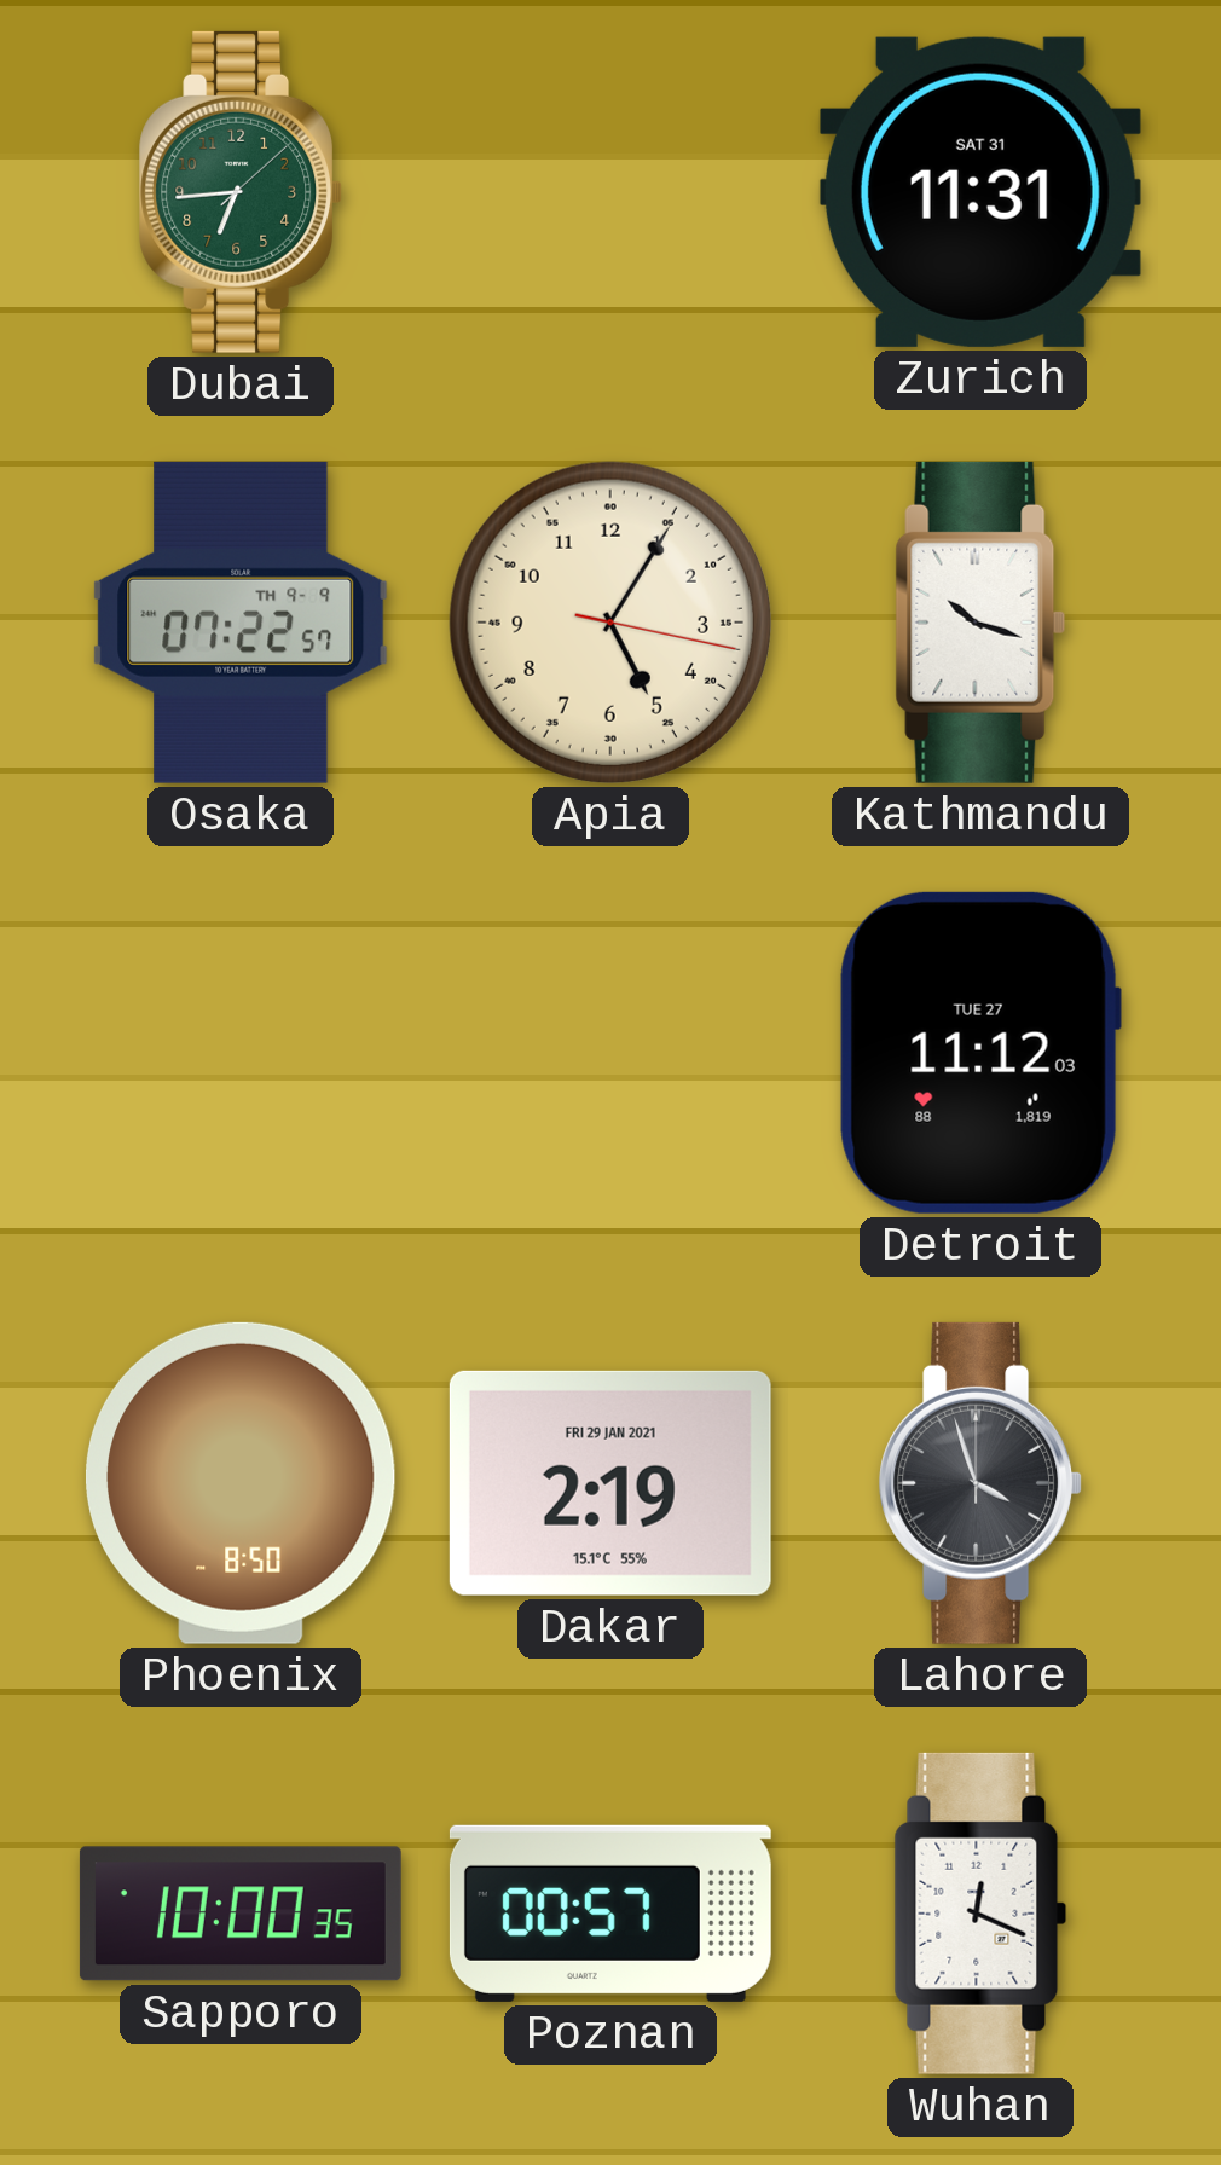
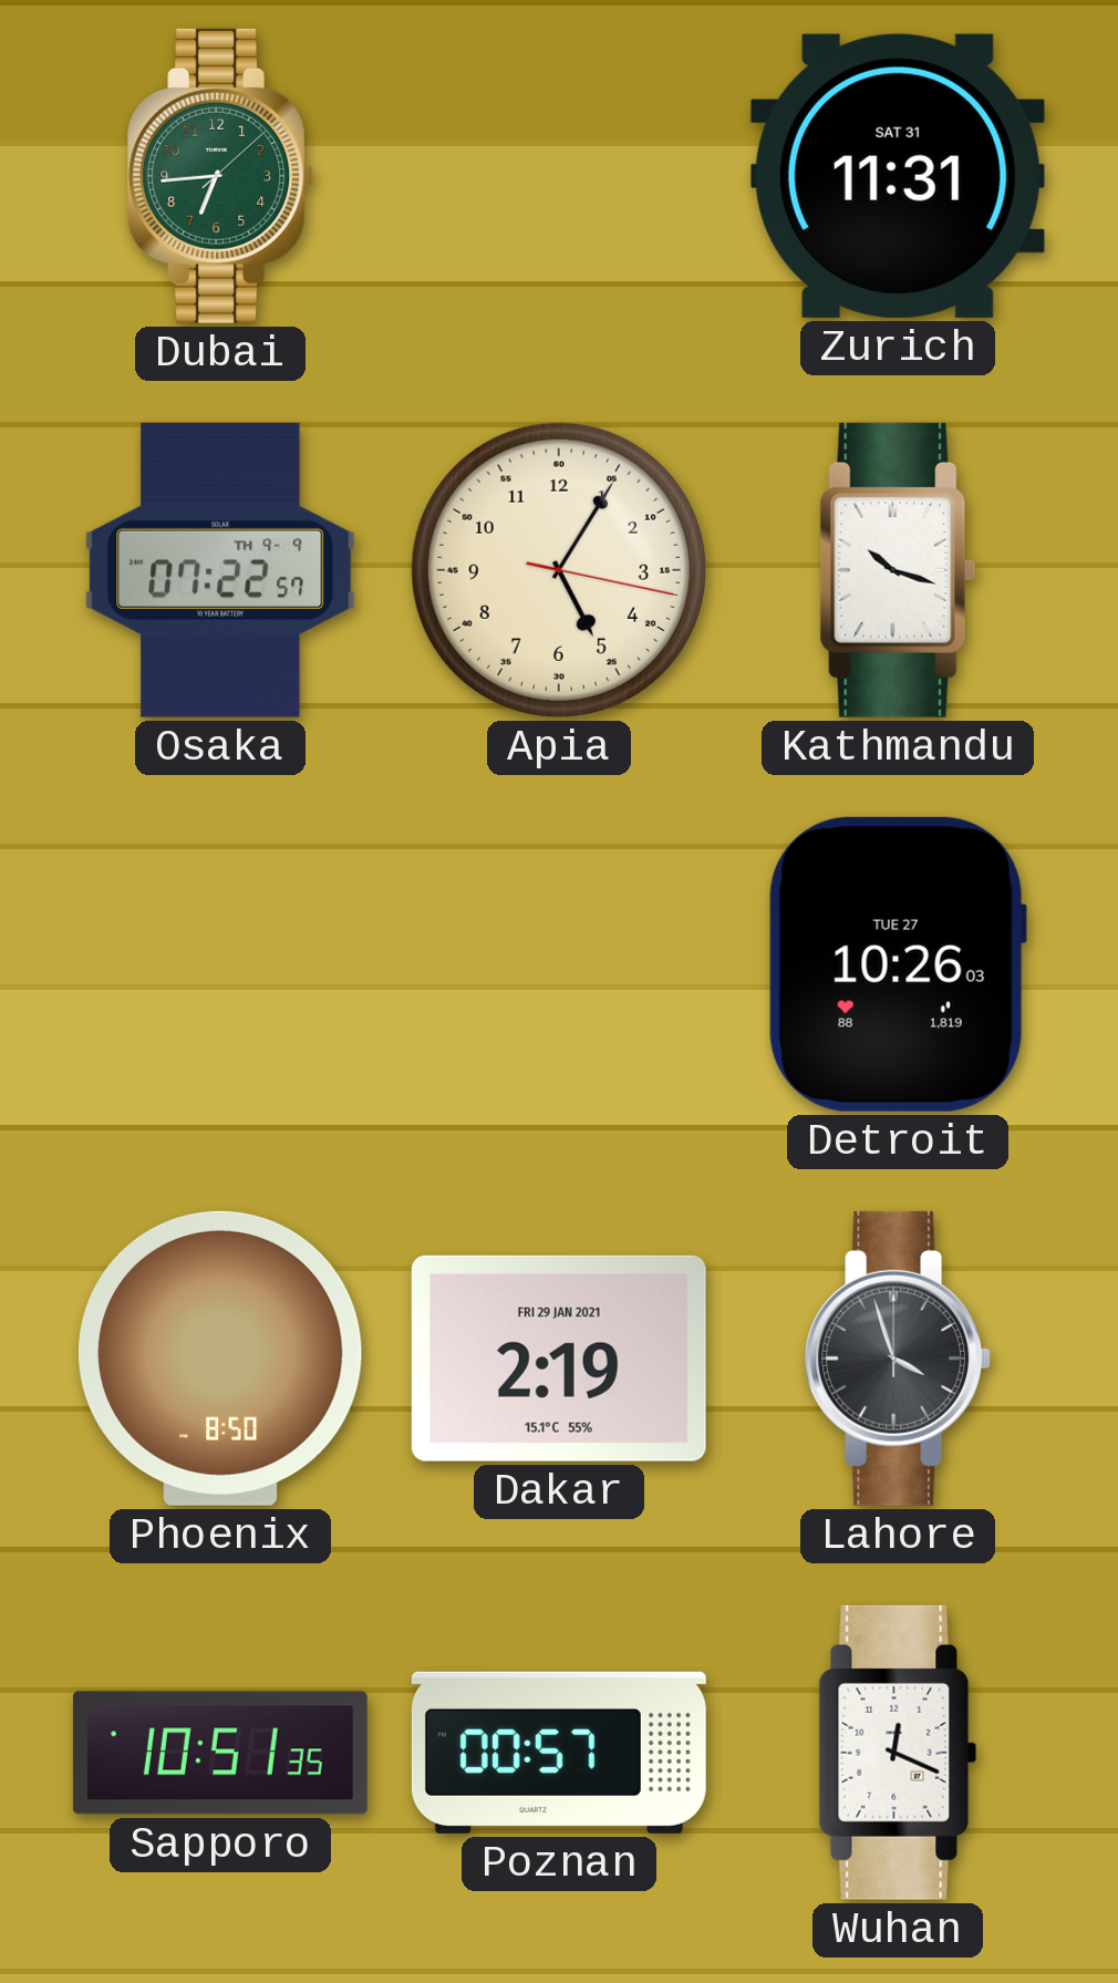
Detroit: 11:12 -> 10:26 (898, 964)
Sapporo: 10:00 -> 10:51 (220, 1753)
